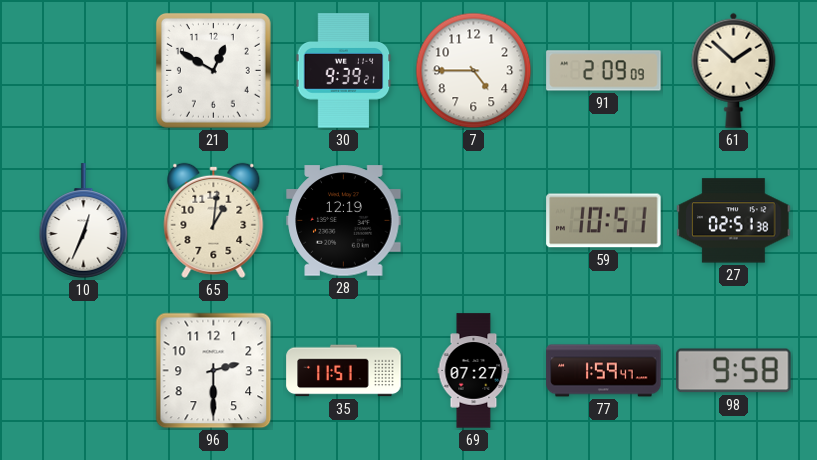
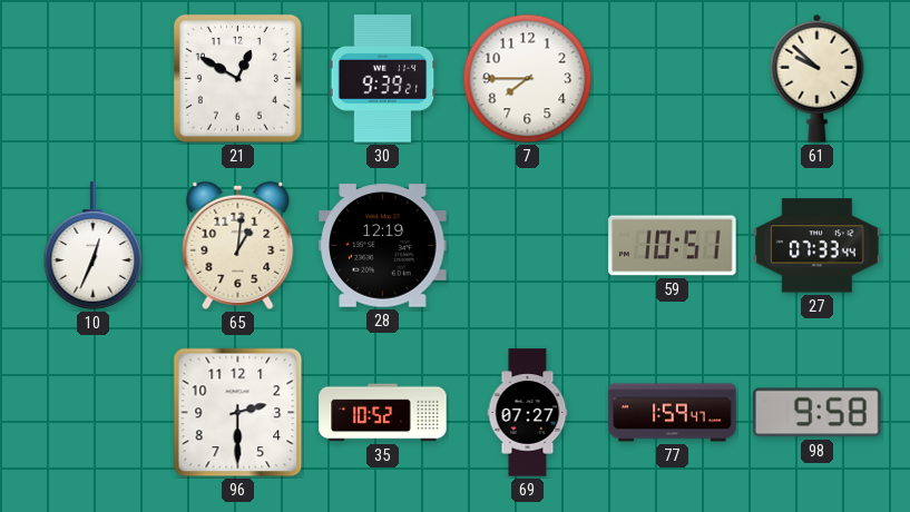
7: 4:45 -> 7:45 (528, 79)
91: 2:09 -> none (604, 71)
61: 1:52 -> 9:52 (818, 78)
27: 02:51 -> 07:33 (818, 246)
35: 11:51 -> 10:52 (383, 413)
